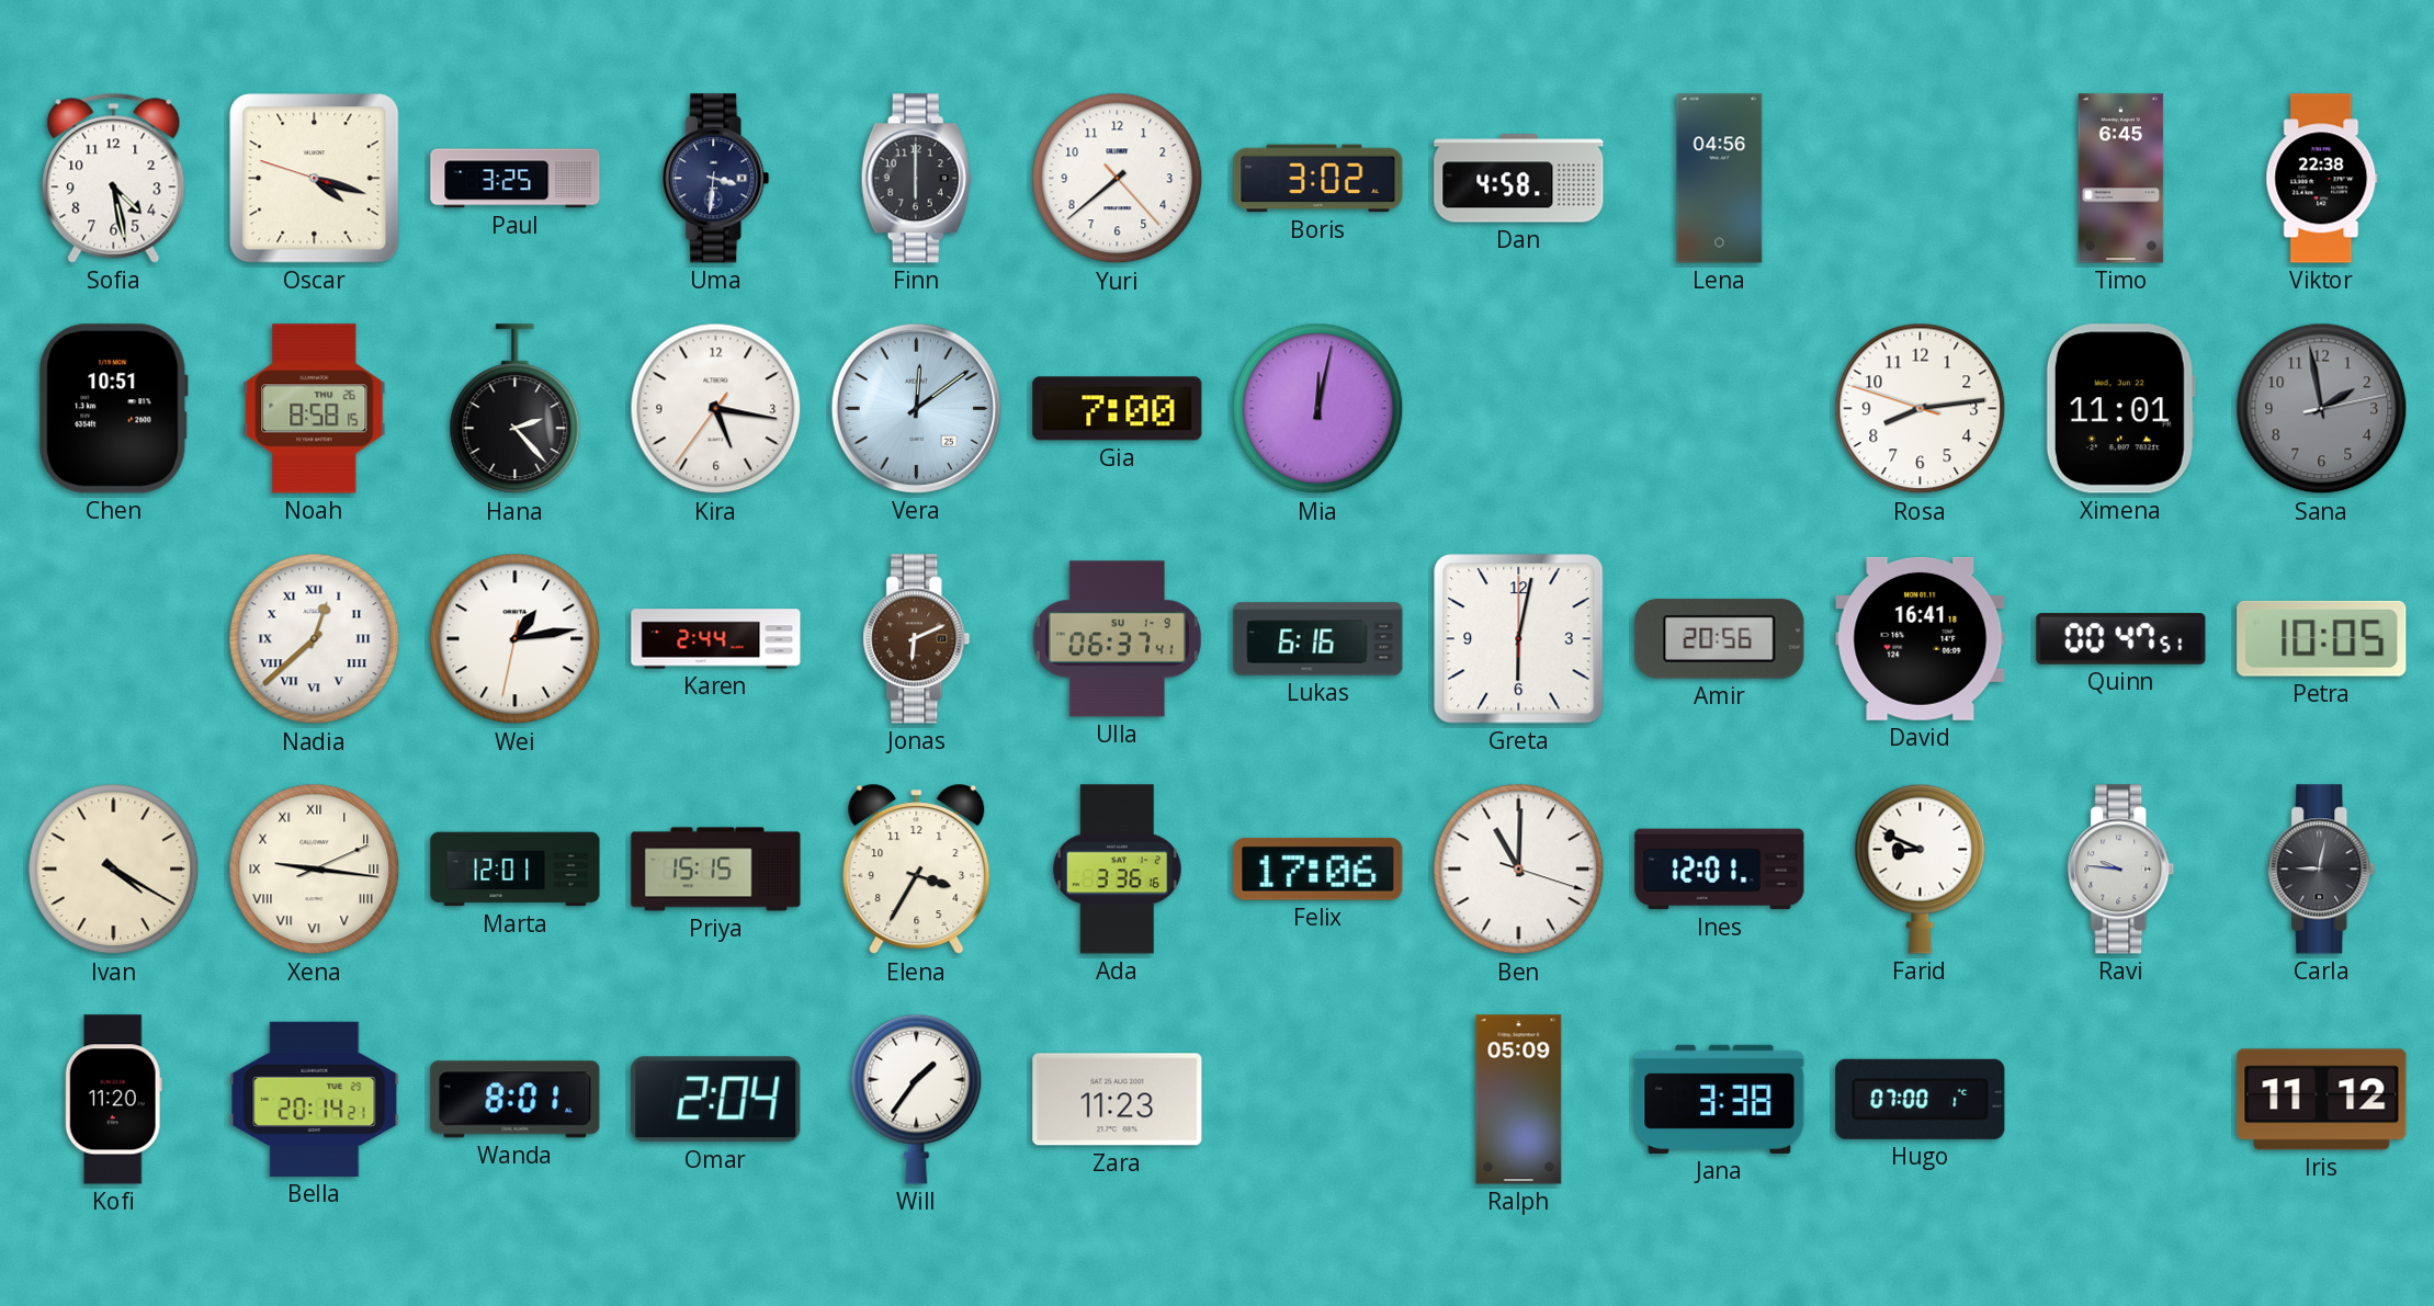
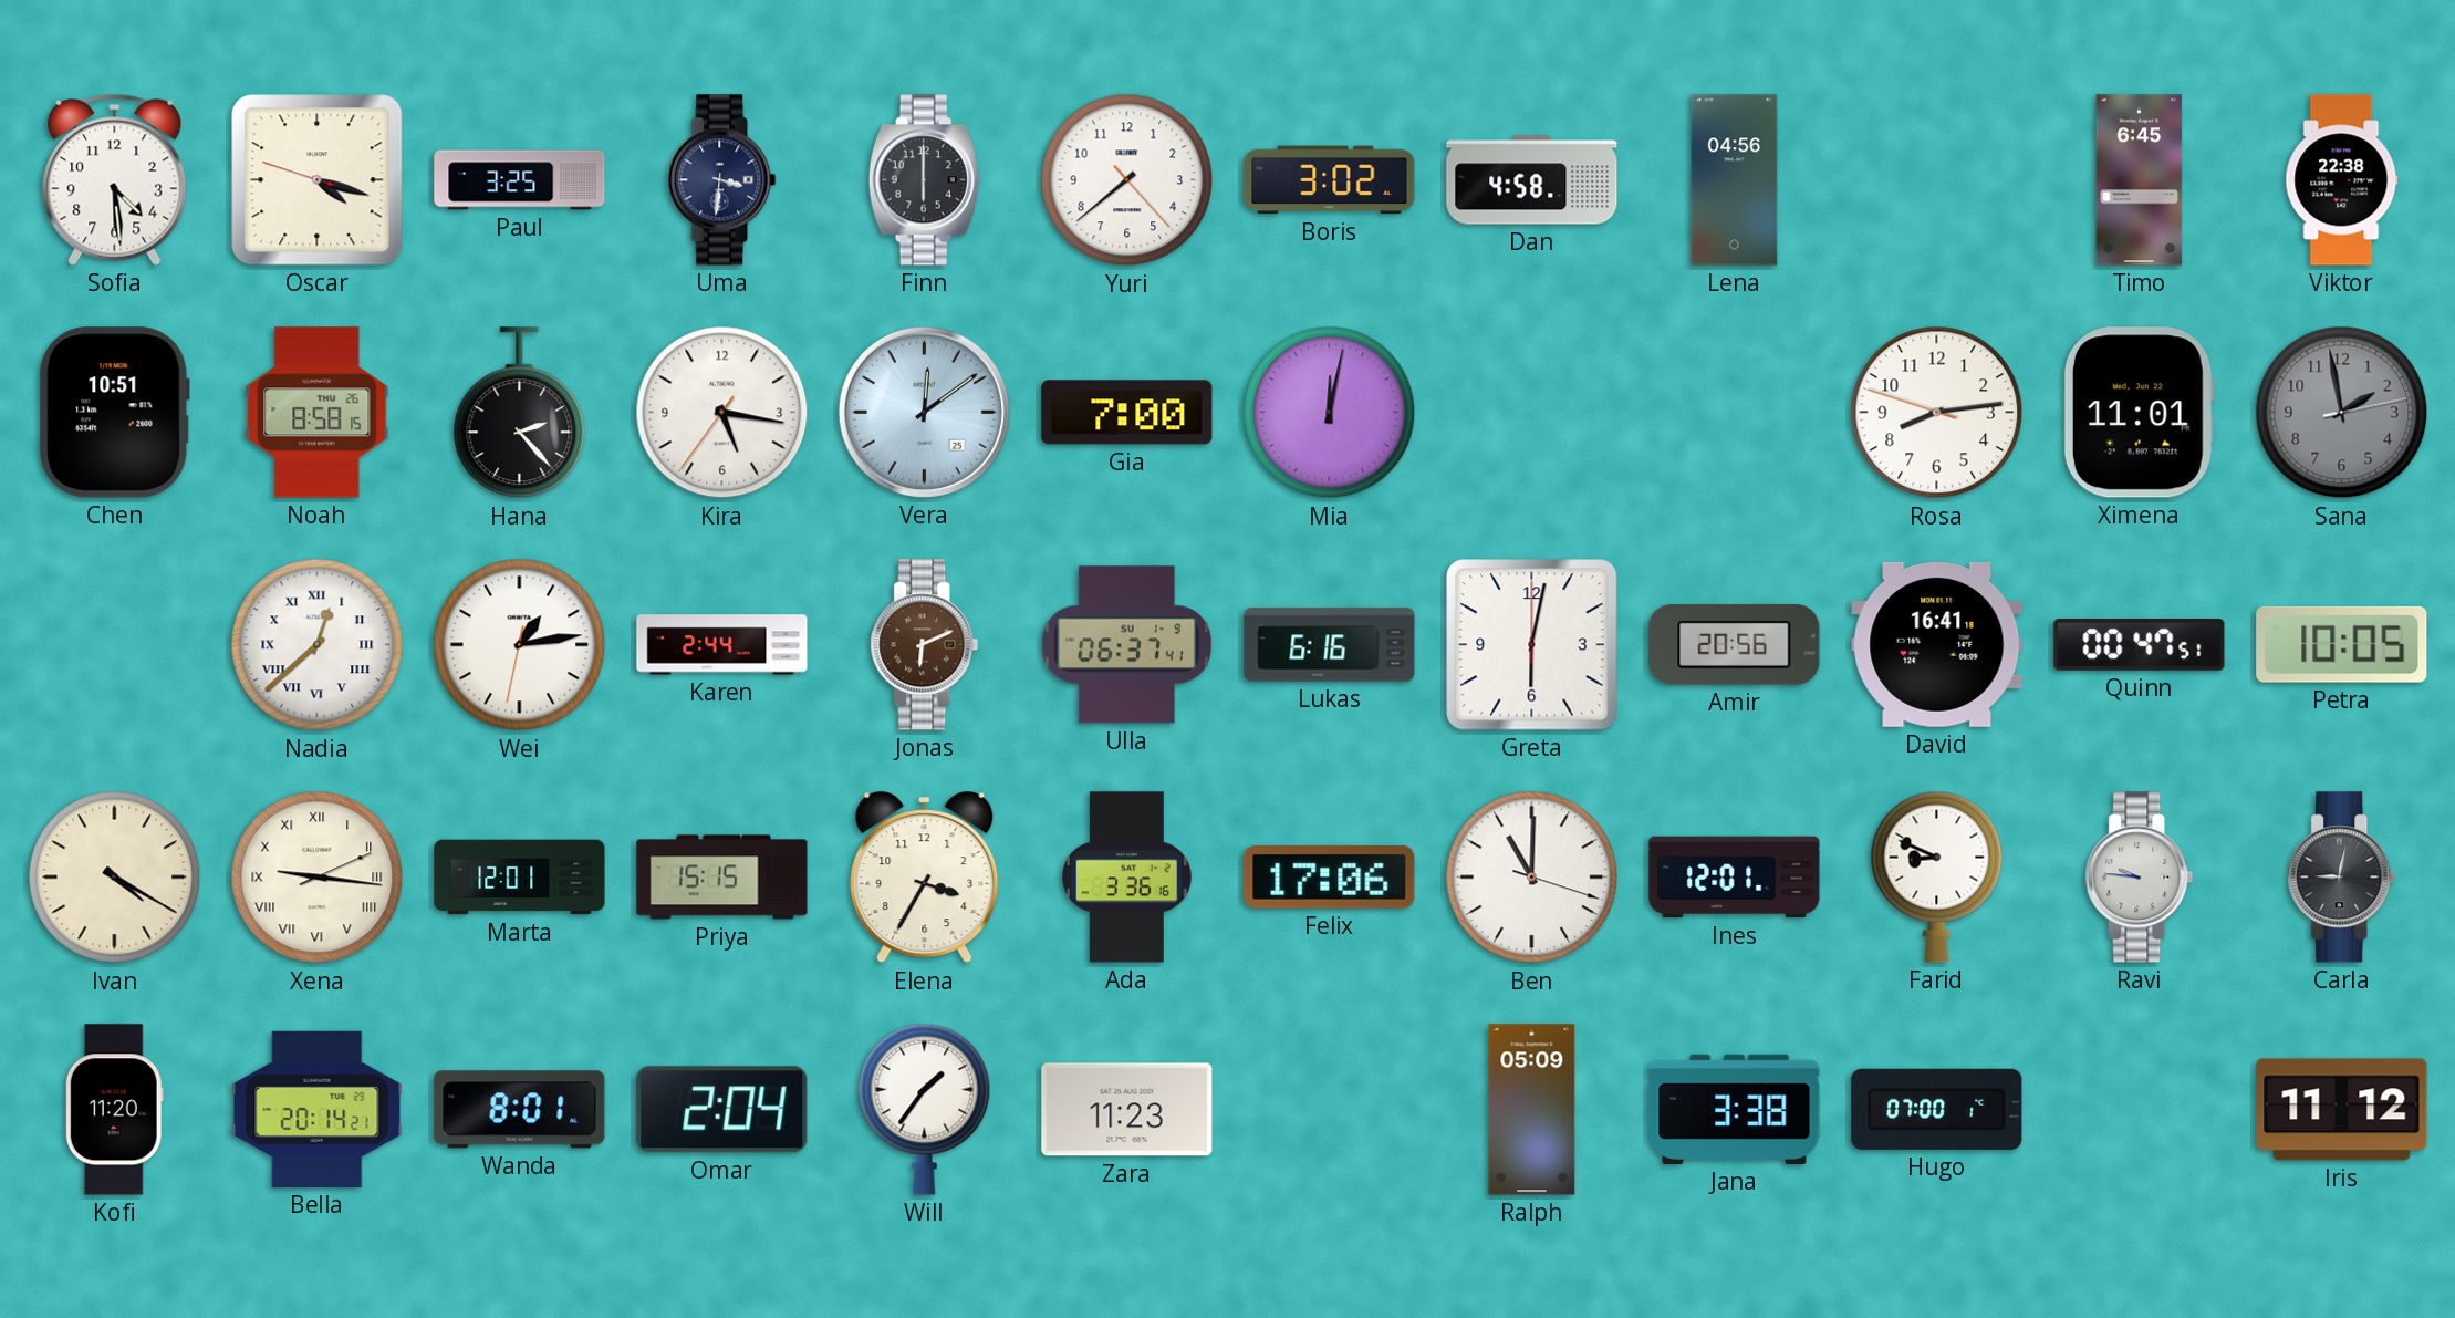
Sofia: 4:28 -> 4:29 (115, 179)
